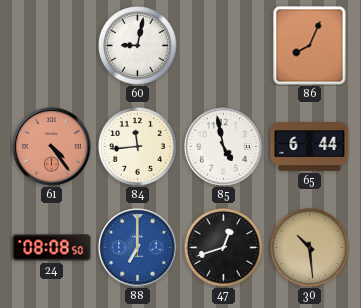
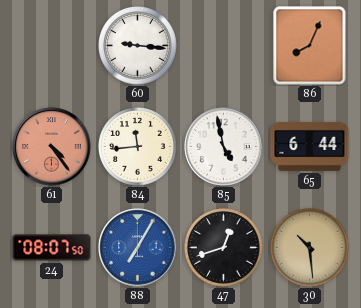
60: 9:02 -> 9:16 (138, 46)
24: 08:08 -> 08:07 (52, 248)
88: 7:00 -> 7:05 (138, 248)
